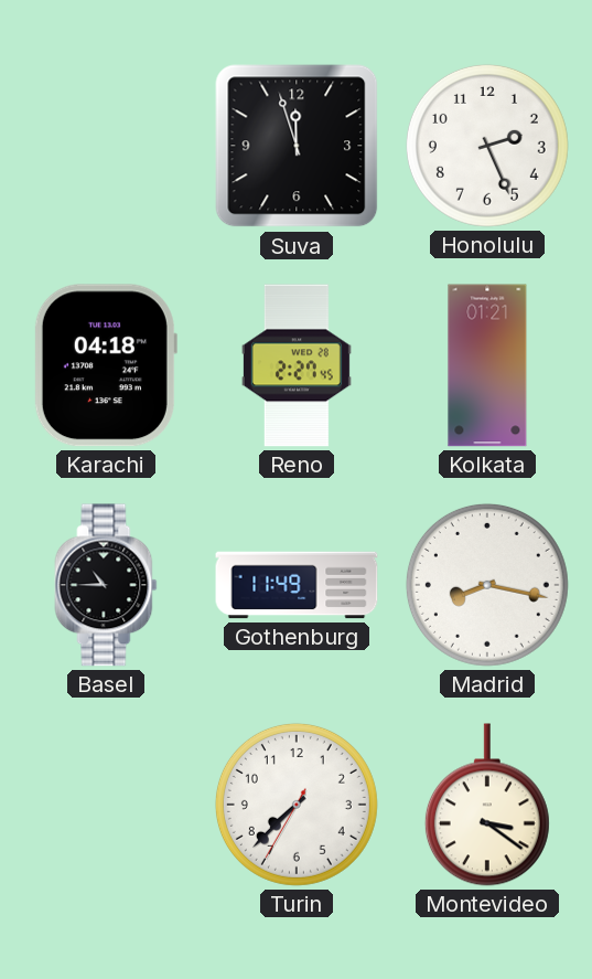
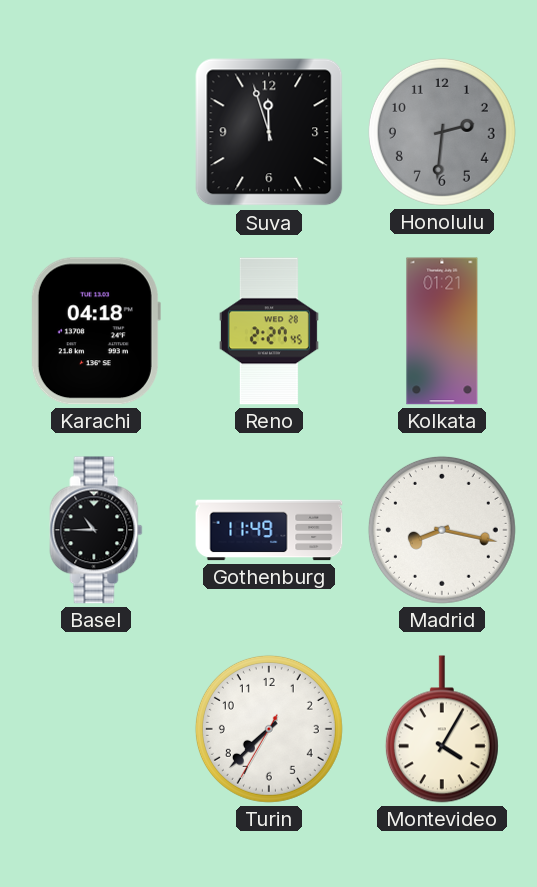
Honolulu: 2:26 -> 2:31 (442, 132)
Honolulu dial: white -> grey (442, 132)
Montevideo: 3:21 -> 4:05 (442, 729)
